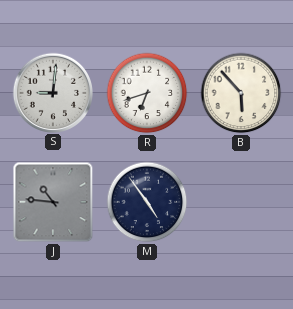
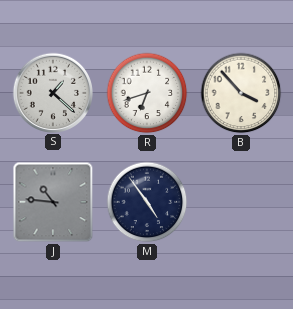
S: 9:01 -> 1:22 (52, 92)
B: 5:53 -> 3:53 (241, 93)
